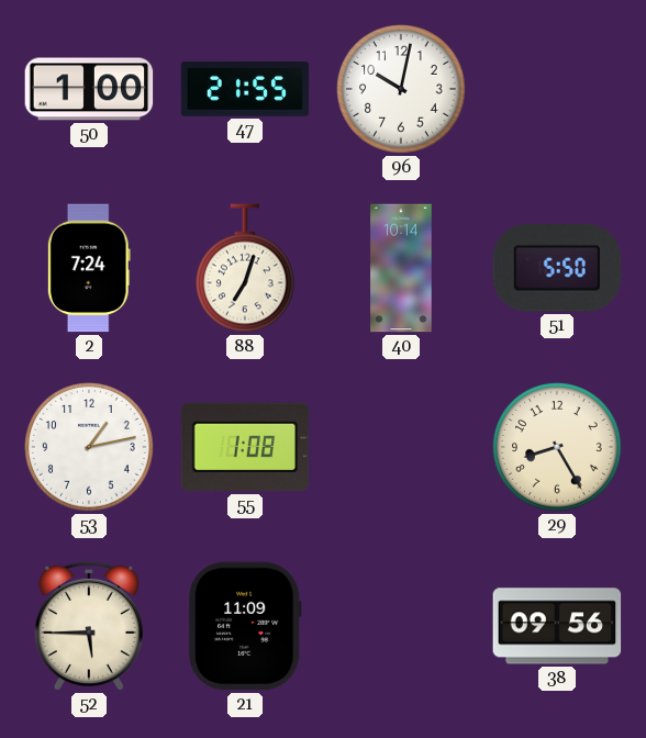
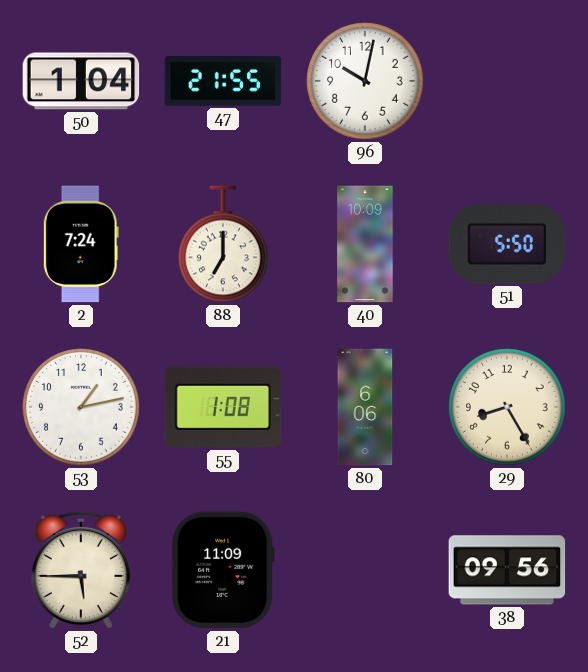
50: 1:00 -> 1:04 (81, 81)
88: 7:03 -> 7:00 (224, 244)
40: 10:14 -> 10:09 (365, 244)
80: none -> 6:06 (365, 407)
